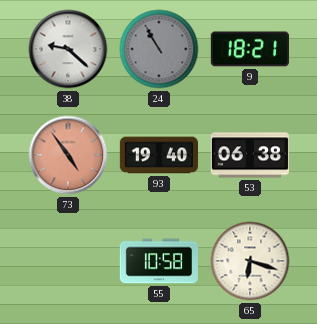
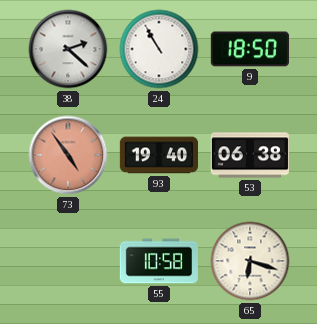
38: 9:22 -> 2:22 (68, 49)
24 dial: grey -> white (159, 49)
9: 18:21 -> 18:50 (249, 49)
